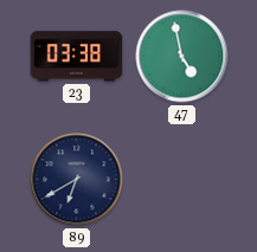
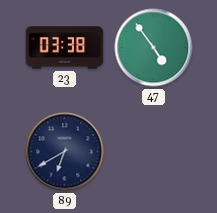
47: 4:58 -> 4:54 (154, 48)
